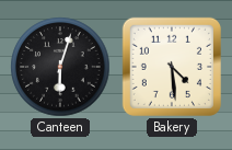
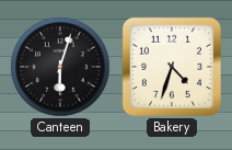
Bakery: 4:29 -> 4:33 (172, 67)
